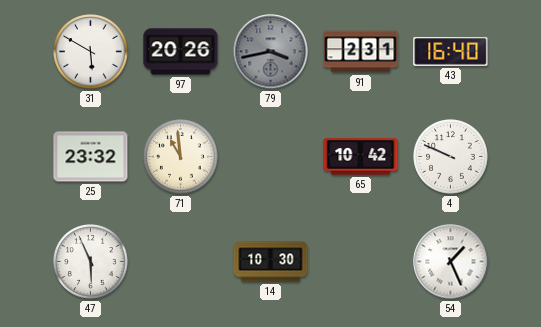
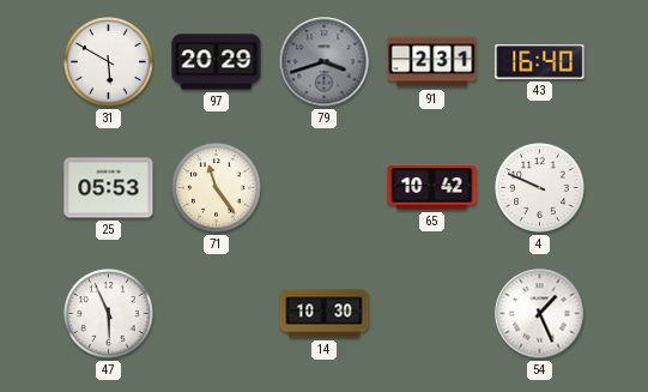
97: 20:26 -> 20:29 (217, 62)
79: 3:43 -> 3:42 (325, 62)
25: 23:32 -> 05:53 (109, 188)
71: 10:59 -> 11:24 (217, 188)
